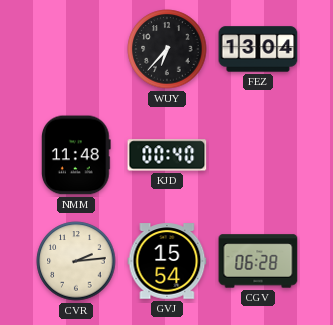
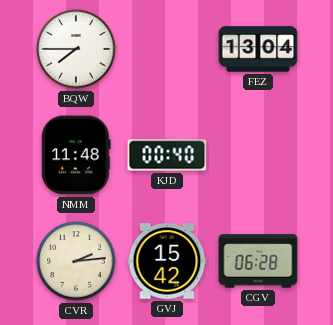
BQW: none -> 7:45 (76, 49)
WUY: 6:37 -> none (167, 49)
GVJ: 15:54 -> 15:42 (167, 261)
